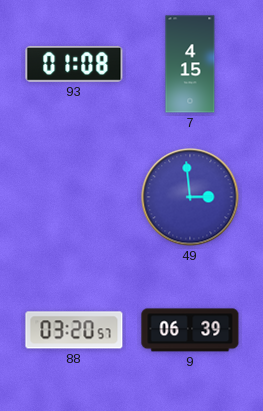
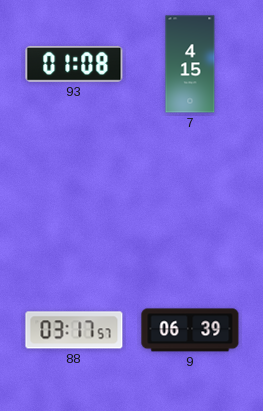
49: 2:59 -> none (190, 197)
88: 03:20 -> 03:17 (74, 330)
